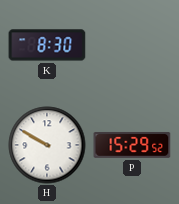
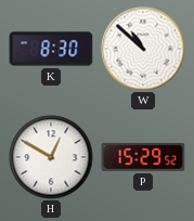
W: none -> 10:52 (143, 49)
H: 9:50 -> 12:50 (51, 157)
